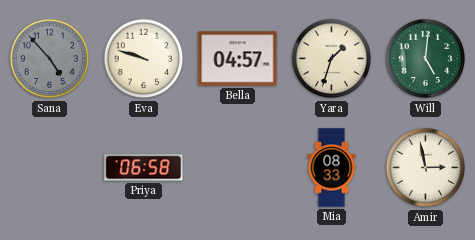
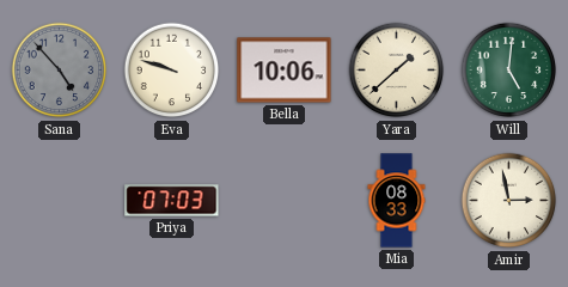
Bella: 04:57 -> 10:06 (285, 71)
Yara: 1:33 -> 1:38 (397, 71)
Priya: 06:58 -> 07:03 (172, 201)
